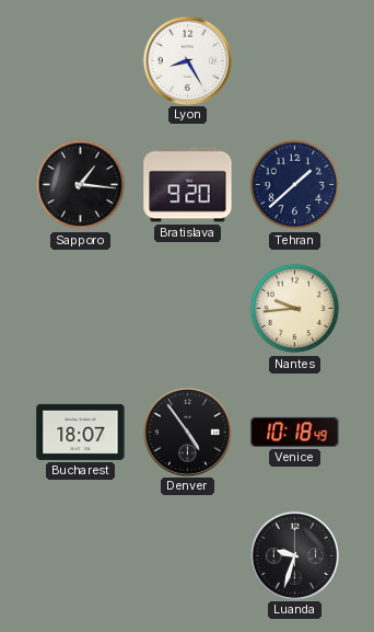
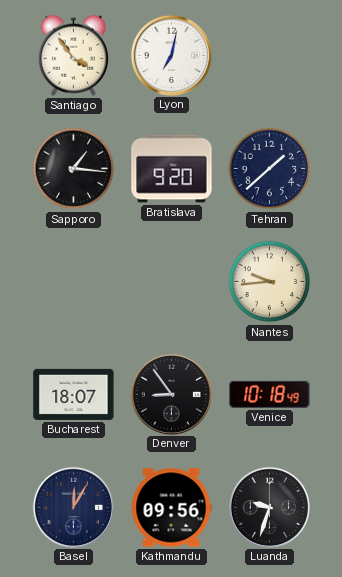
Santiago: none -> 3:54 (73, 55)
Lyon: 8:25 -> 7:02 (171, 55)
Denver: 4:54 -> 8:54 (171, 394)
Basel: none -> 12:05 (73, 507)
Kathmandu: none -> 09:56 (171, 508)
